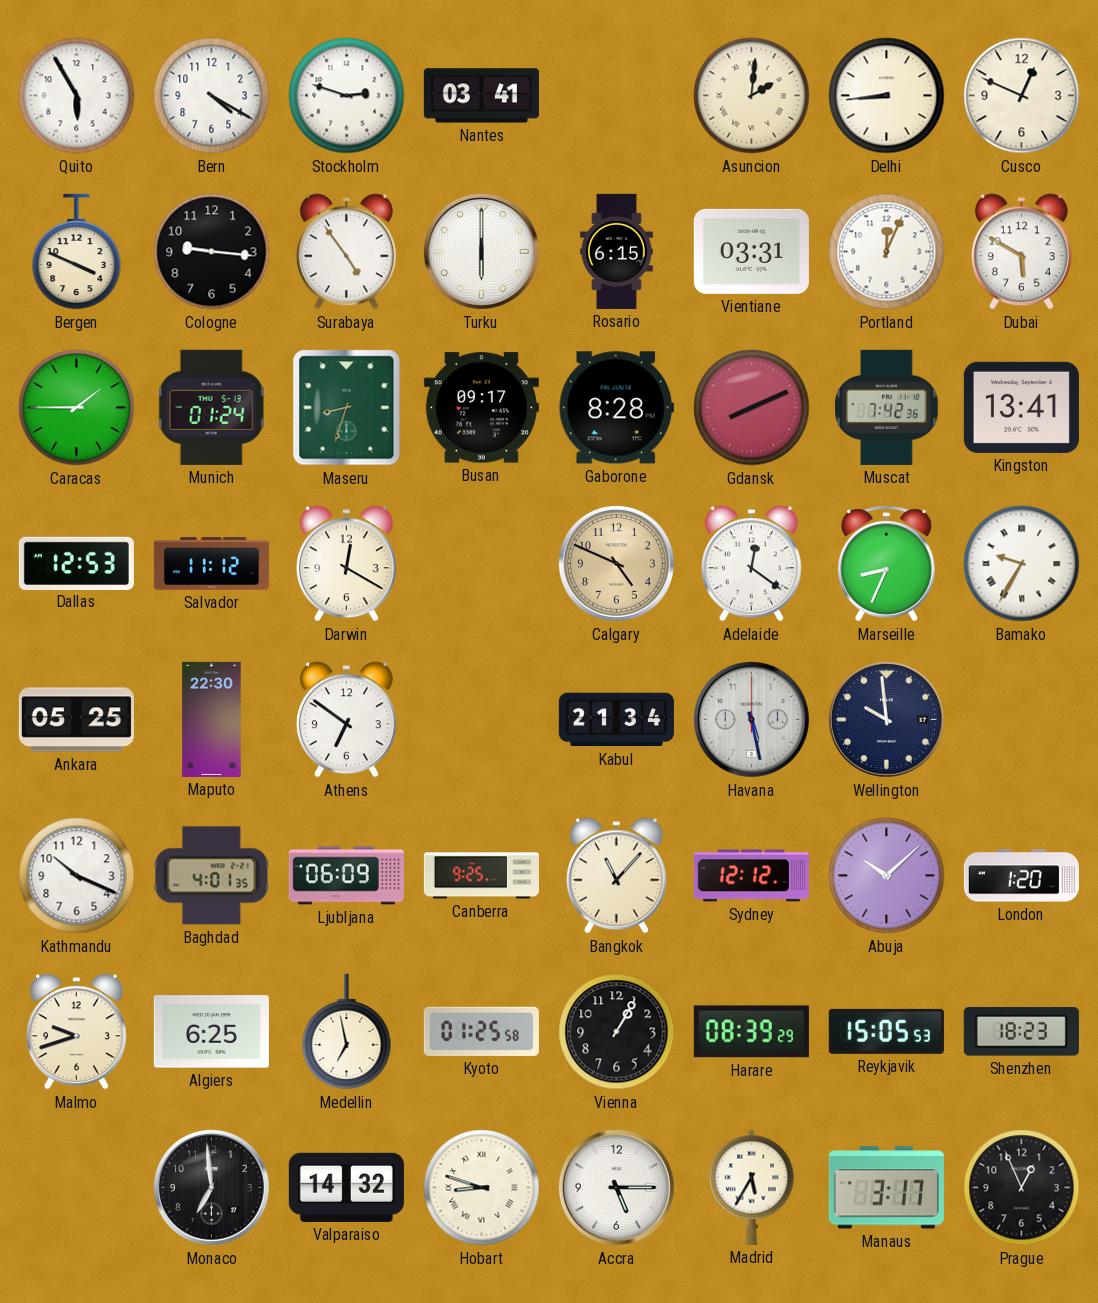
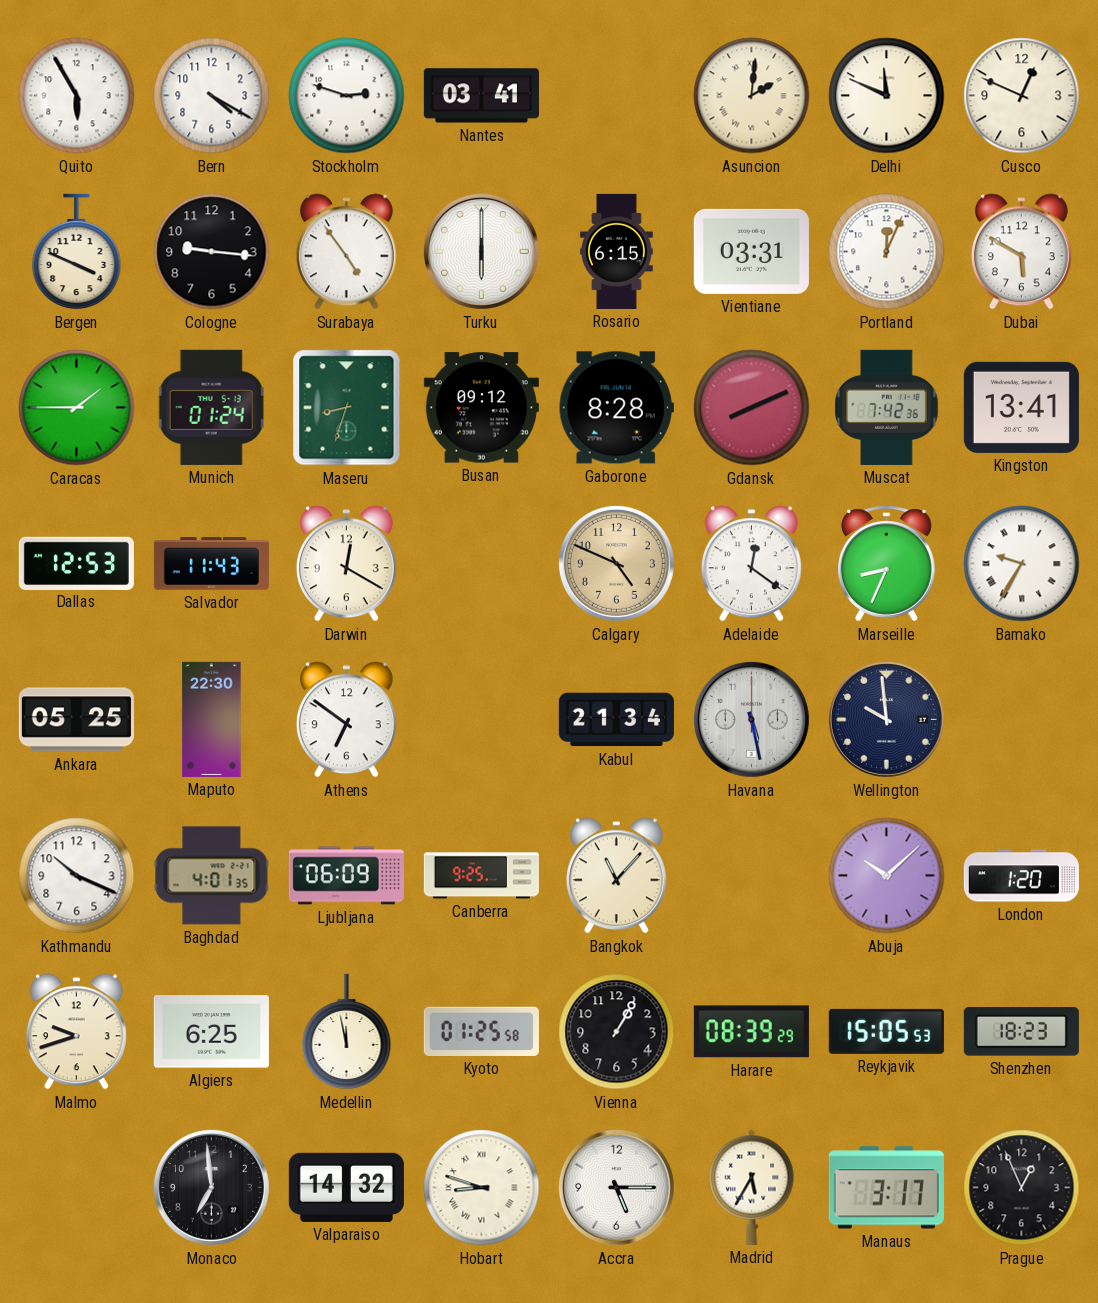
Delhi: 8:44 -> 11:49 (887, 96)
Busan: 09:17 -> 09:12 (481, 408)
Salvador: 11:12 -> 11:43 (211, 564)
Sydney: 12:12 -> none (751, 876)
Medellin: 6:58 -> 11:58 (347, 1032)
